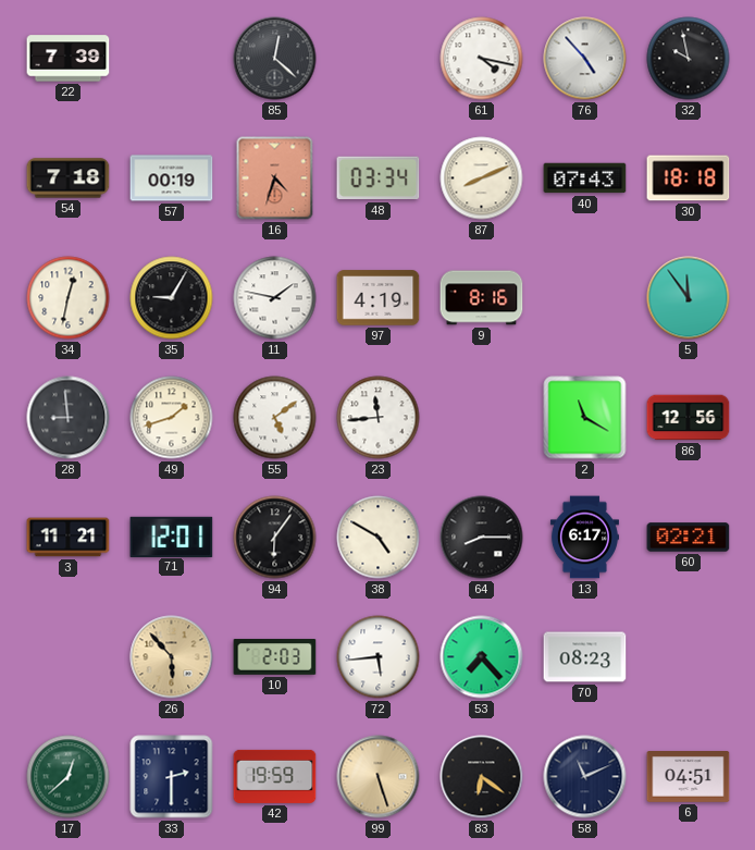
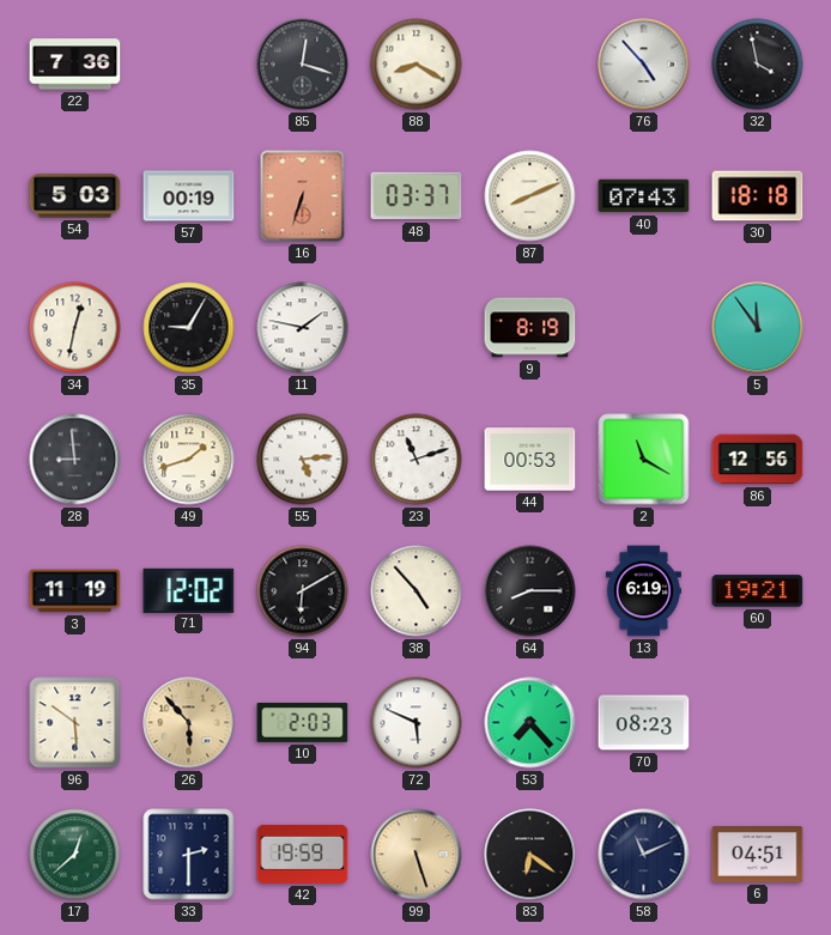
22: 7:39 -> 7:36 (75, 65)
85: 12:22 -> 12:18 (303, 65)
88: none -> 8:20 (417, 65)
61: 4:17 -> none (482, 59)
32: 9:58 -> 3:58 (758, 65)
54: 7:18 -> 5:03 (75, 196)
16: 4:33 -> 6:33 (303, 196)
48: 03:34 -> 03:37 (417, 196)
97: 4:19 -> none (379, 298)
9: 8:16 -> 8:19 (530, 328)
55: 5:09 -> 5:14 (303, 460)
23: 11:44 -> 11:12 (417, 460)
44: none -> 00:53 (530, 460)
3: 11:21 -> 11:19 (75, 591)
71: 12:01 -> 12:02 (189, 590)
94: 6:06 -> 6:10 (303, 591)
38: 4:50 -> 4:53 (417, 591)
13: 6:17 -> 6:19 (643, 591)
60: 02:21 -> 19:21 (758, 591)
96: none -> 5:51 (75, 723)
72: 5:44 -> 5:49 (417, 723)
